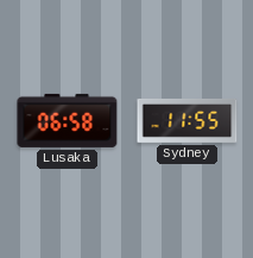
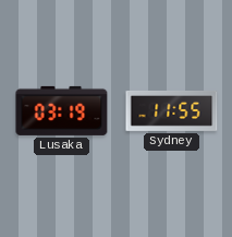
Lusaka: 06:58 -> 03:19 (62, 110)
